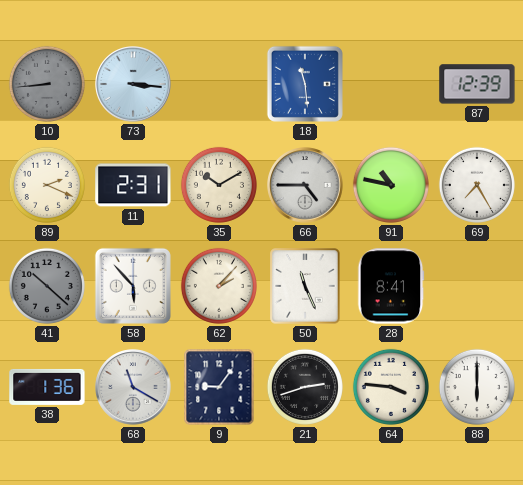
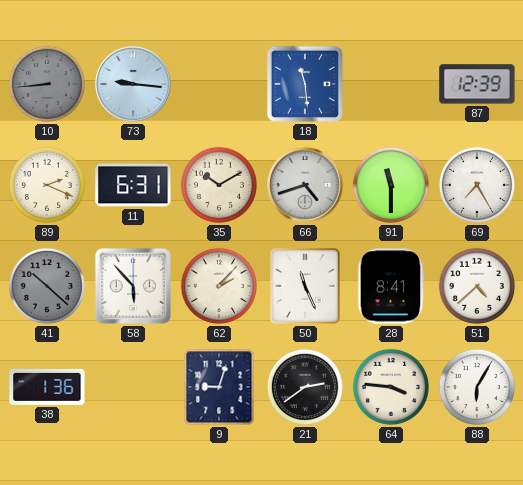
73: 3:16 -> 9:16 (133, 84)
11: 2:31 -> 6:31 (133, 185)
66: 4:45 -> 4:42 (305, 185)
91: 10:47 -> 11:30 (391, 185)
51: none -> 4:38 (477, 286)
68: 11:20 -> none (133, 387)
9: 9:06 -> 9:03 (219, 387)
21: 2:42 -> 2:39 (305, 387)
88: 6:00 -> 6:05 (477, 387)
